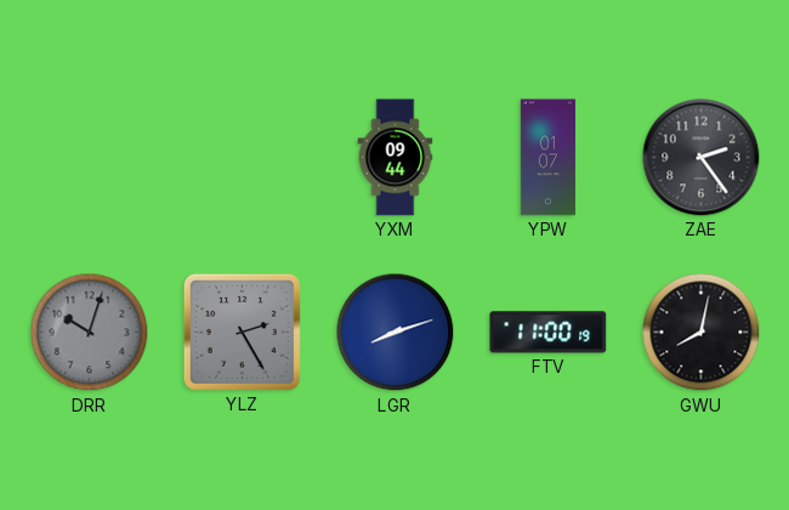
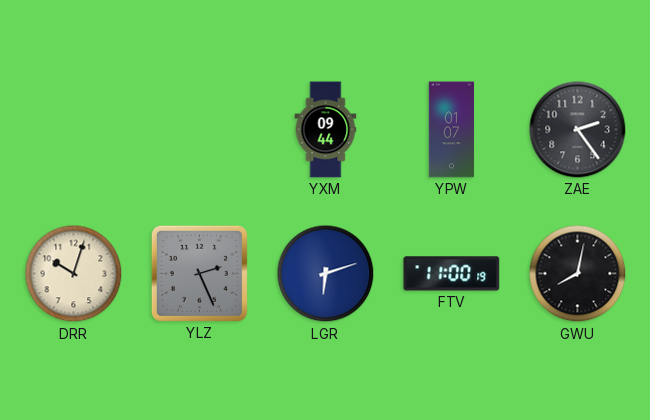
DRR dial: grey -> cream (74, 274)
YLZ: 2:25 -> 2:26 (199, 273)
LGR: 8:12 -> 6:12 (326, 274)
